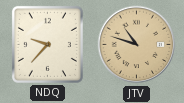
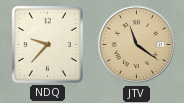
JTV: 10:48 -> 11:21 (137, 45)
